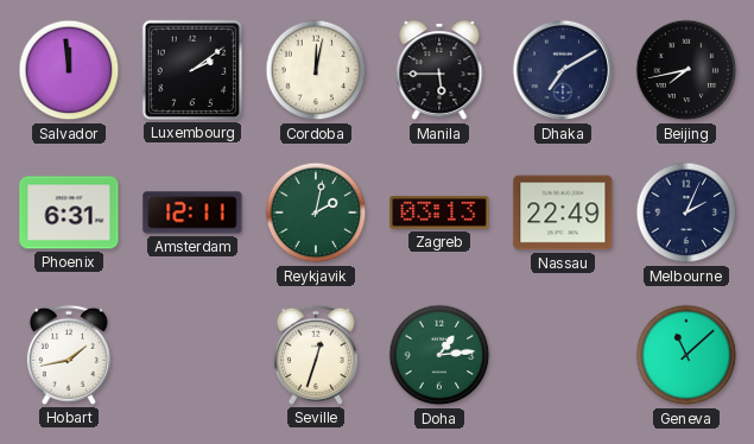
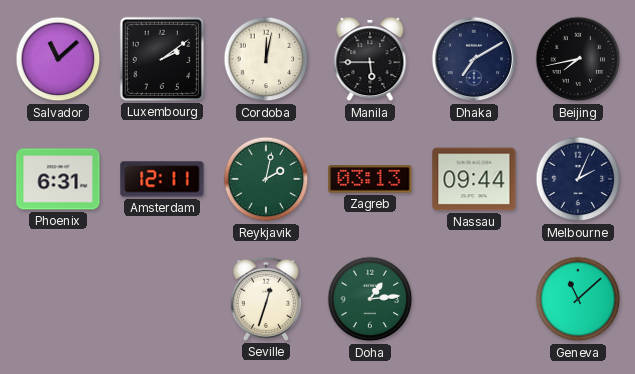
Salvador: 11:59 -> 11:08 (58, 59)
Nassau: 22:49 -> 09:44 (474, 179)
Hobart: 1:43 -> none (69, 355)
